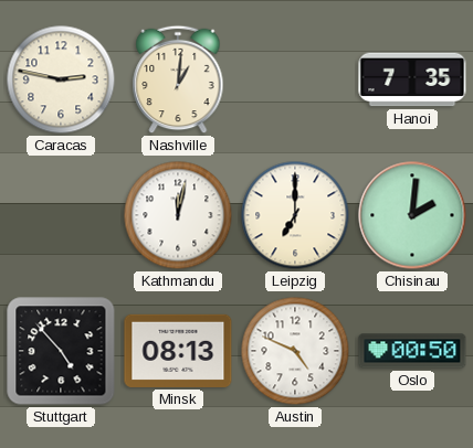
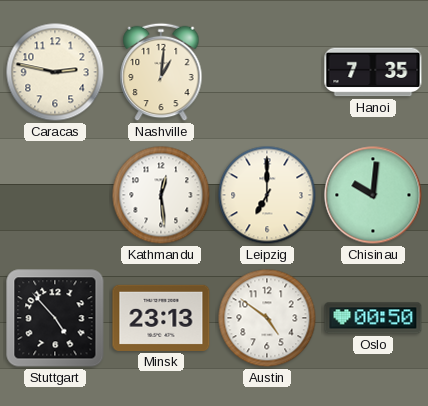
Kathmandu: 12:02 -> 12:29 (161, 195)
Chisinau: 2:01 -> 10:01 (373, 195)
Minsk: 08:13 -> 23:13 (161, 318)
Austin: 4:49 -> 4:51 (267, 318)
